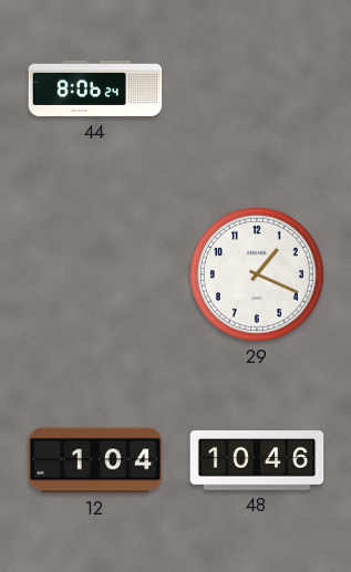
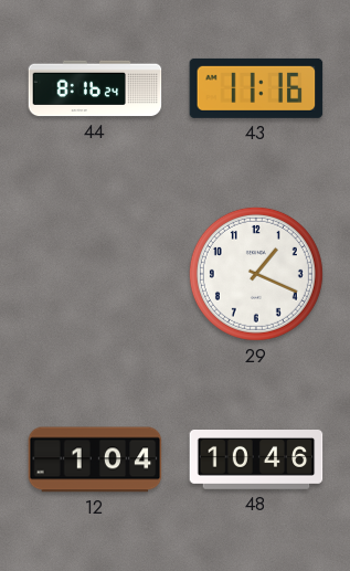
44: 8:06 -> 8:16 (95, 88)
43: none -> 11:16 (256, 88)
